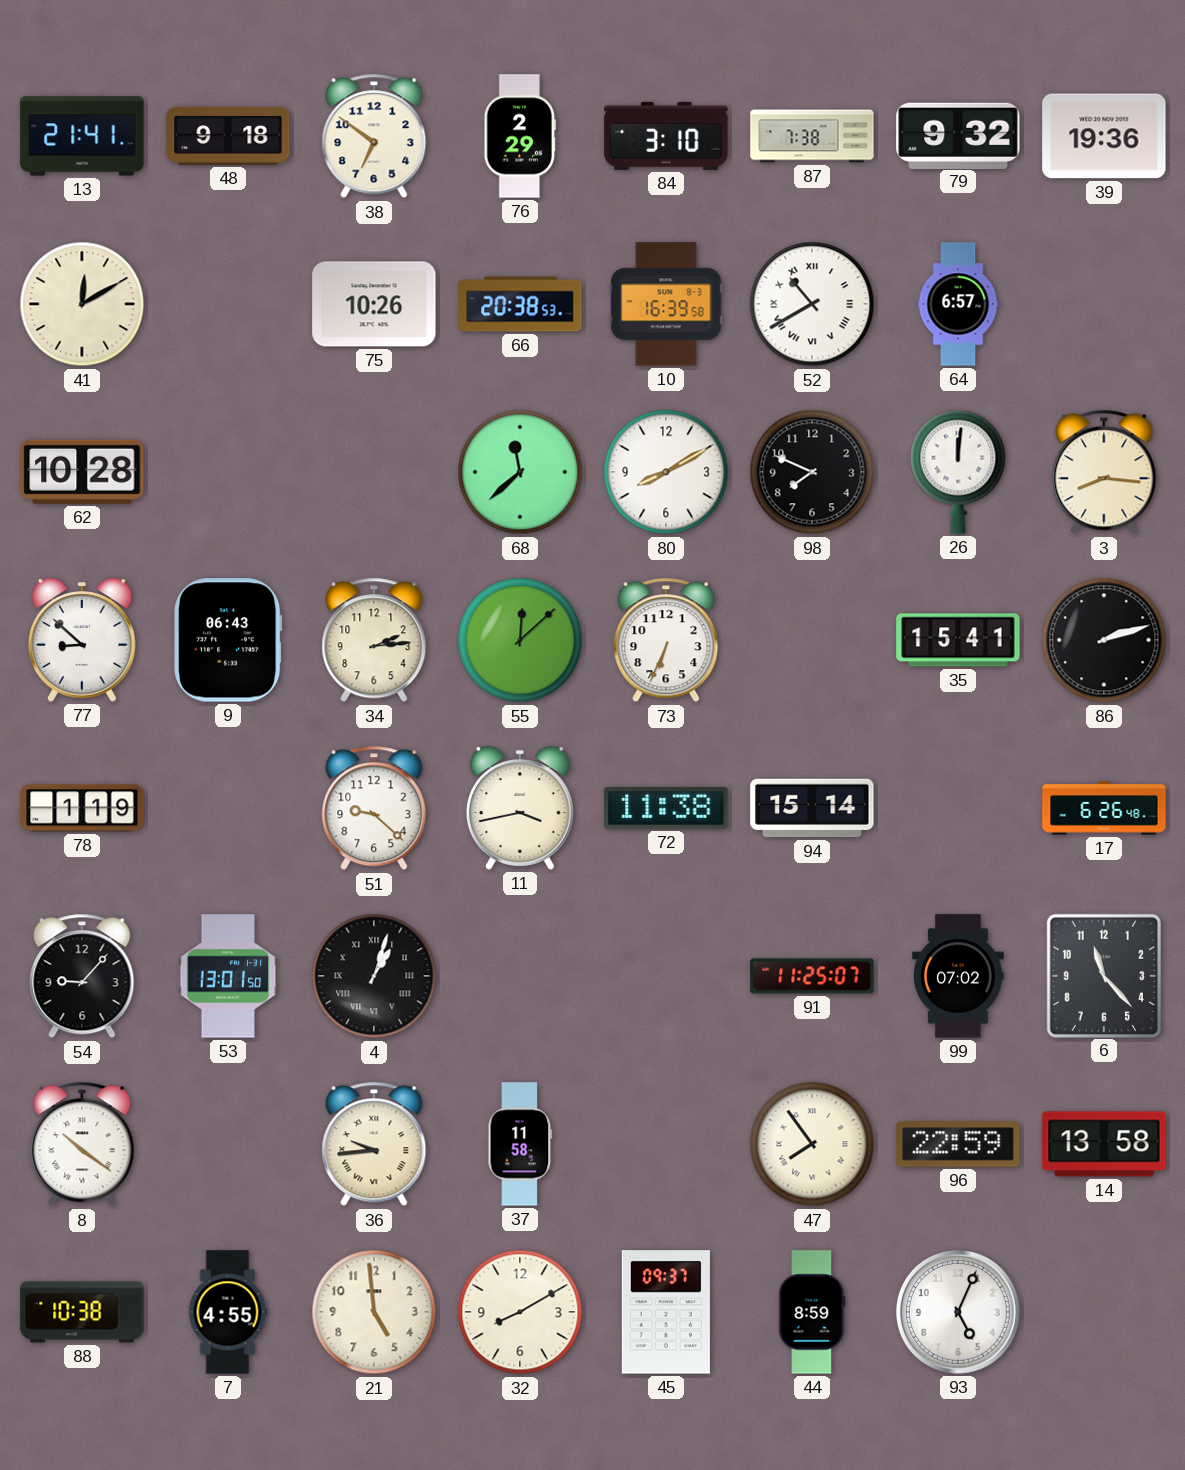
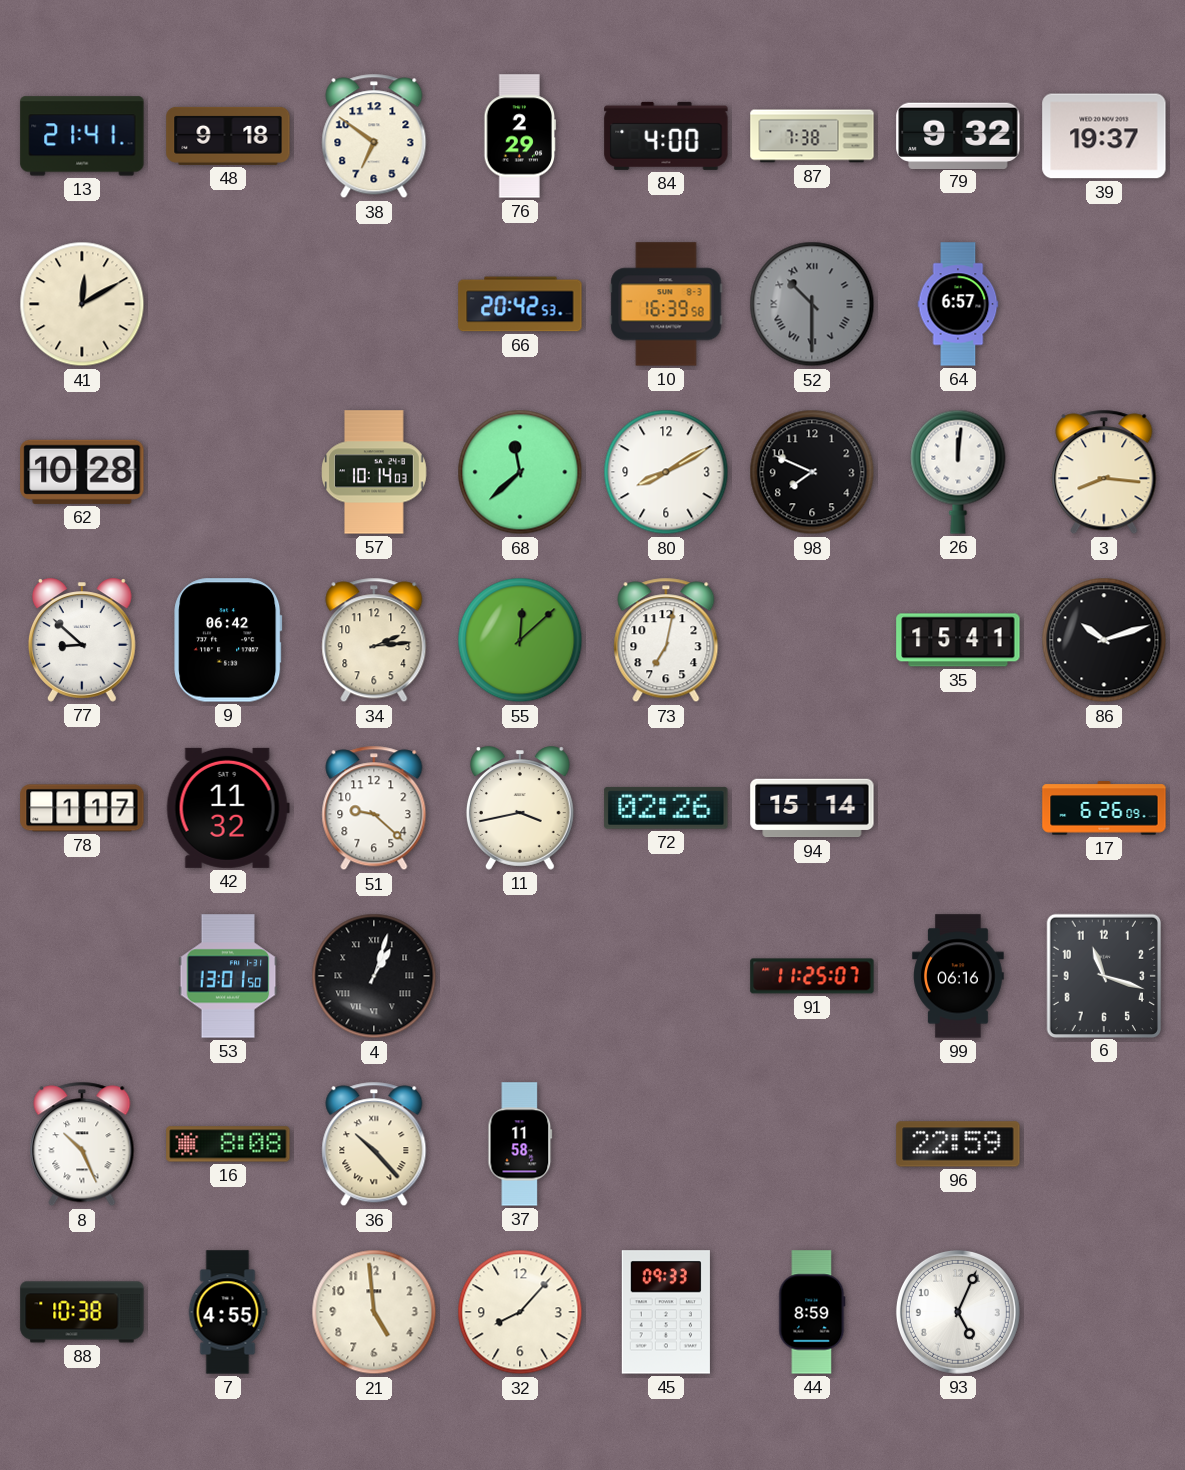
84: 3:10 -> 4:00 (666, 136)
39: 19:36 -> 19:37 (1104, 136)
75: 10:26 -> none (374, 304)
66: 20:38 -> 20:42 (520, 304)
52: 10:40 -> 10:30 (812, 304)
52 dial: white -> grey (812, 304)
57: none -> 10:14 (374, 472)
9: 06:43 -> 06:42 (228, 640)
73: 6:34 -> 7:02 (666, 640)
86: 2:12 -> 10:12 (1104, 640)
78: 1:19 -> 1:17 (82, 808)
42: none -> 11:32 (228, 808)
72: 11:38 -> 02:26 (666, 808)
17: 6:26:48 -> 6:26:09 (1104, 808)
54: 9:07 -> none (82, 976)
99: 07:02 -> 06:16 (958, 976)
6: 11:23 -> 11:18 (1103, 975)
8: 10:21 -> 10:26 (82, 1144)
16: none -> 8:08 (228, 1144)
36: 9:44 -> 10:23 (374, 1144)
47: 7:54 -> none (812, 1144)
14: 13:58 -> none (1104, 1144)
32: 8:10 -> 8:07 (520, 1312)
45: 09:37 -> 09:33 (666, 1312)
